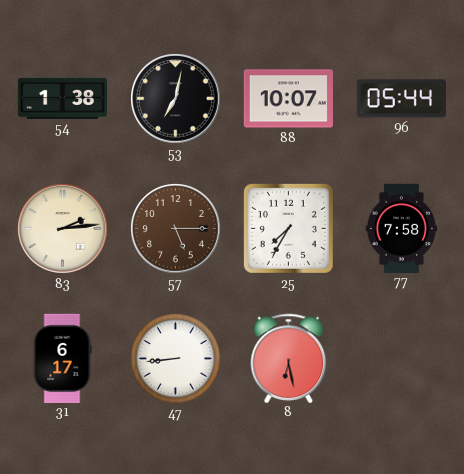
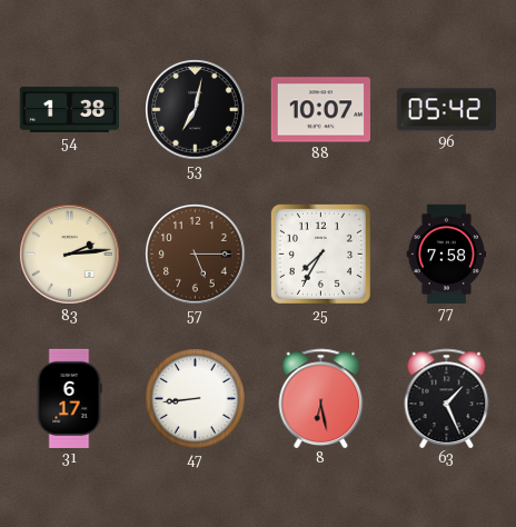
96: 05:44 -> 05:42 (446, 110)
63: none -> 1:26 (447, 398)
